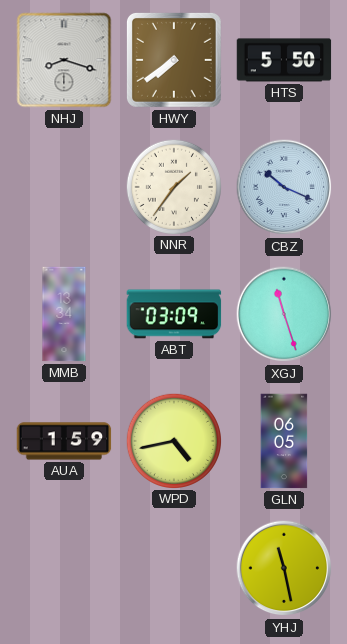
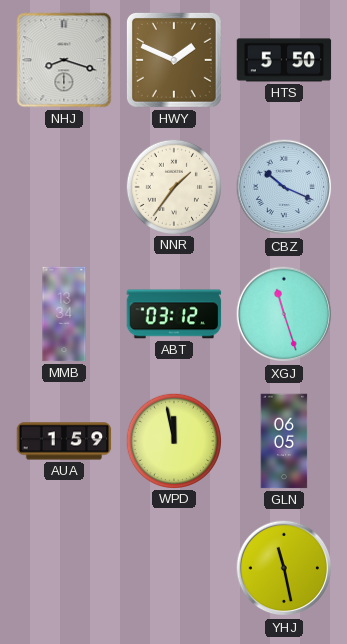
HWY: 7:39 -> 1:49 (174, 60)
ABT: 03:09 -> 03:12 (174, 314)
WPD: 4:43 -> 11:58 (173, 440)
